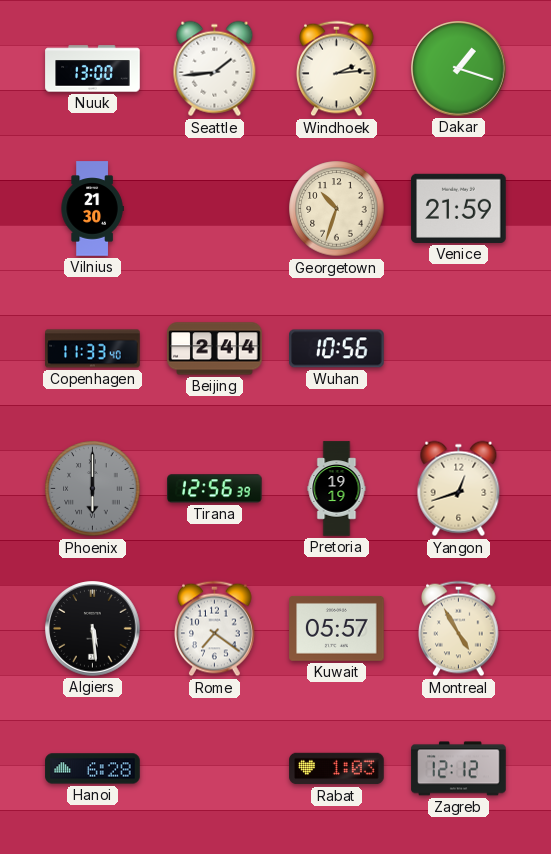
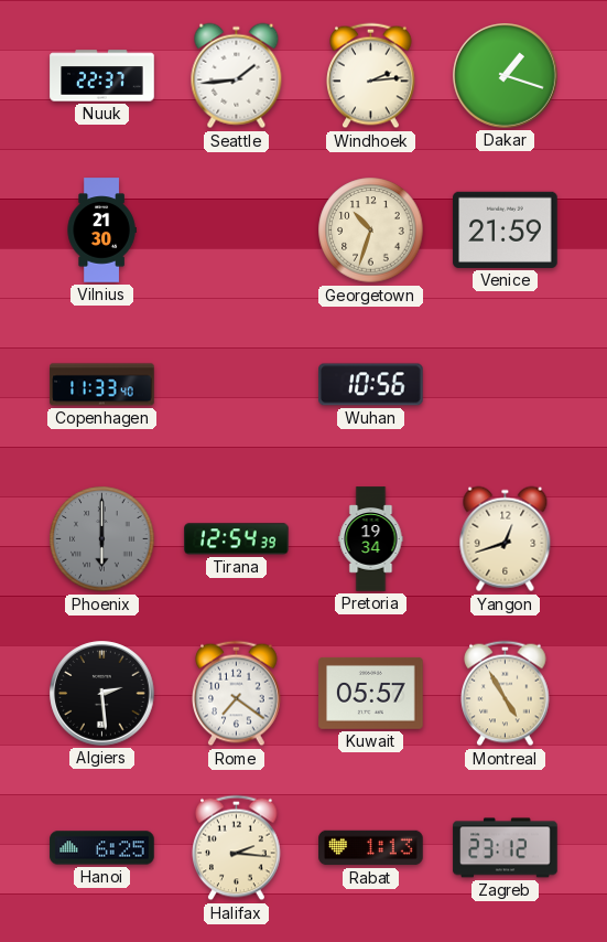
Nuuk: 13:00 -> 22:37 (102, 76)
Beijing: 2:44 -> none (215, 349)
Tirana: 12:56 -> 12:54 (237, 539)
Pretoria: 19:19 -> 19:34 (371, 539)
Algiers: 5:29 -> 2:29 (102, 694)
Hanoi: 6:28 -> 6:25 (102, 848)
Halifax: none -> 2:16 (237, 848)
Rabat: 1:03 -> 1:13 (371, 848)
Zagreb: 12:12 -> 23:12 (506, 848)
